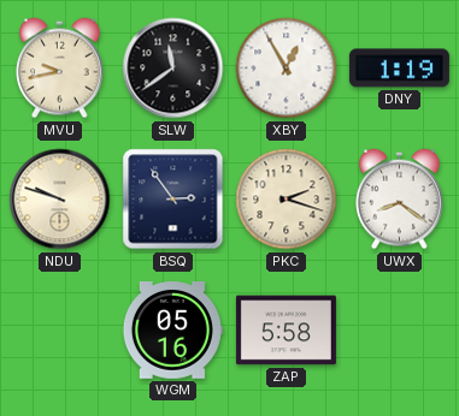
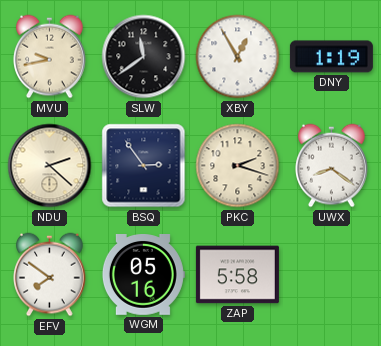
NDU: 9:48 -> 2:22 (50, 166)
EFV: none -> 7:51 (50, 275)
